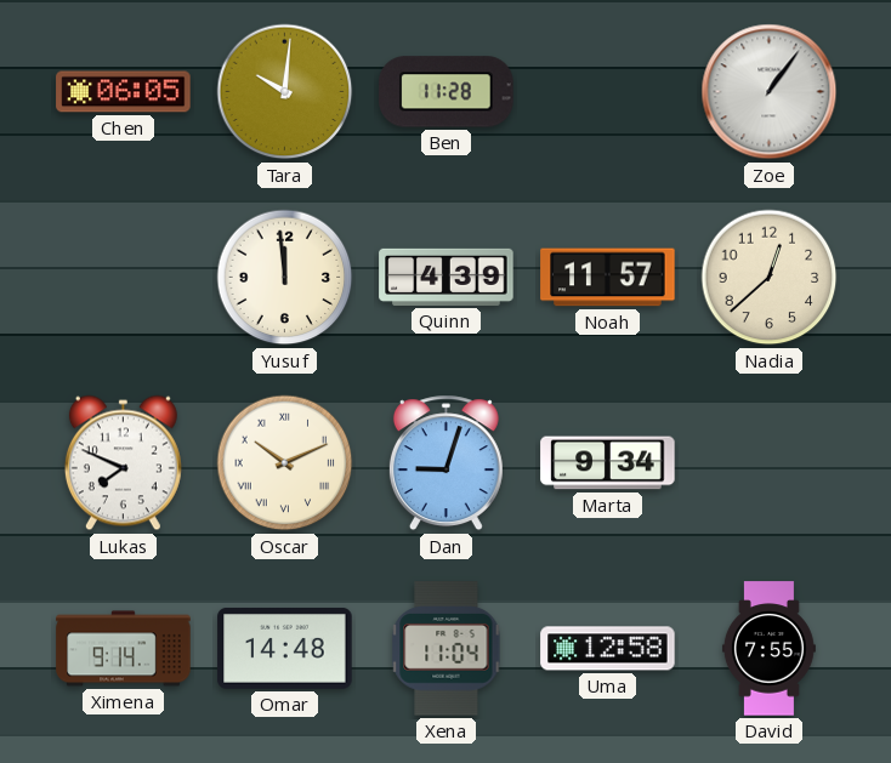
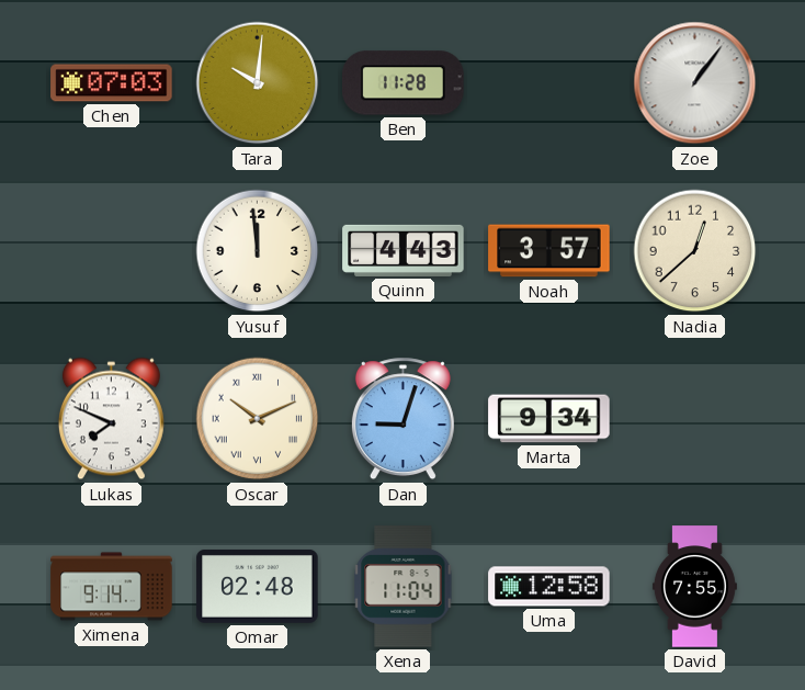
Chen: 06:05 -> 07:03 (112, 83)
Quinn: 4:39 -> 4:43 (404, 250)
Noah: 11:57 -> 3:57 (549, 251)
Omar: 14:48 -> 02:48 (258, 587)
